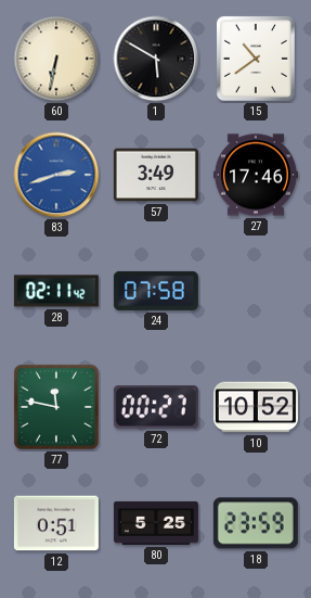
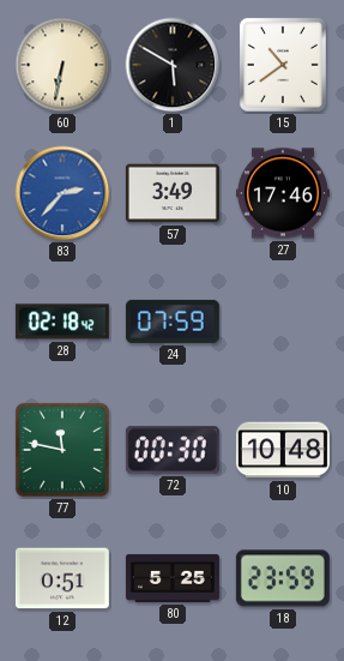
83: 2:42 -> 2:37 (62, 193)
28: 02:11 -> 02:18 (62, 322)
24: 07:58 -> 07:59 (173, 322)
72: 00:27 -> 00:30 (173, 450)
10: 10:52 -> 10:48 (283, 450)
